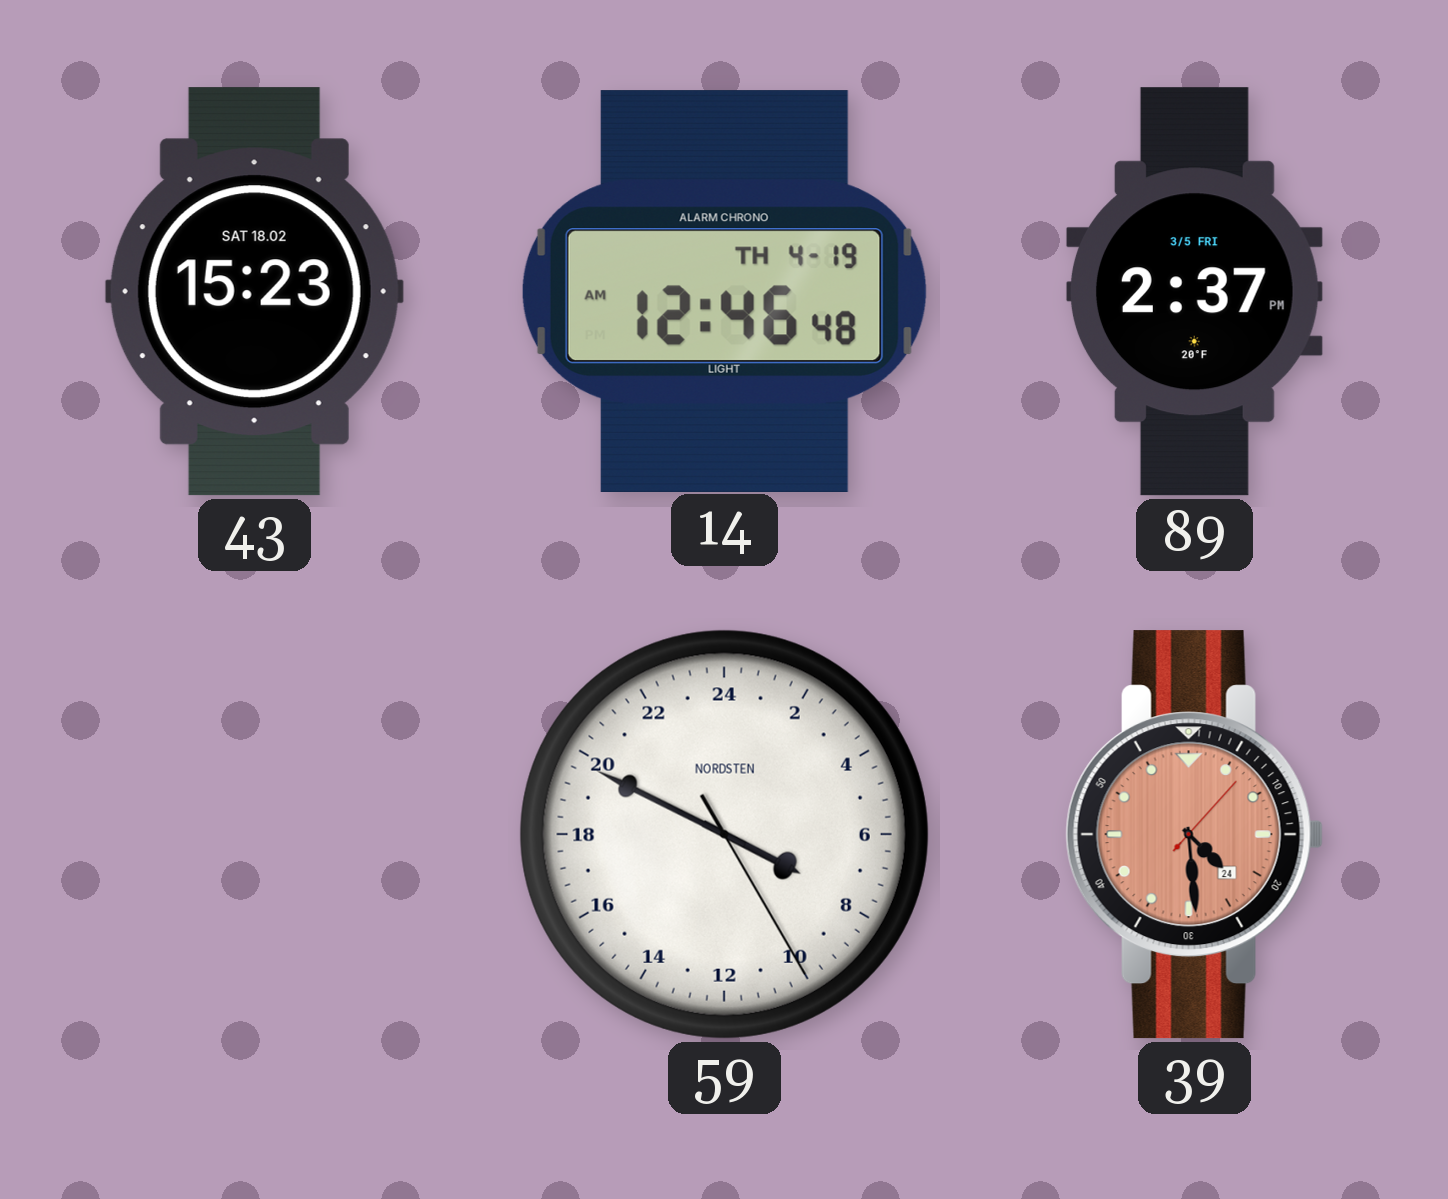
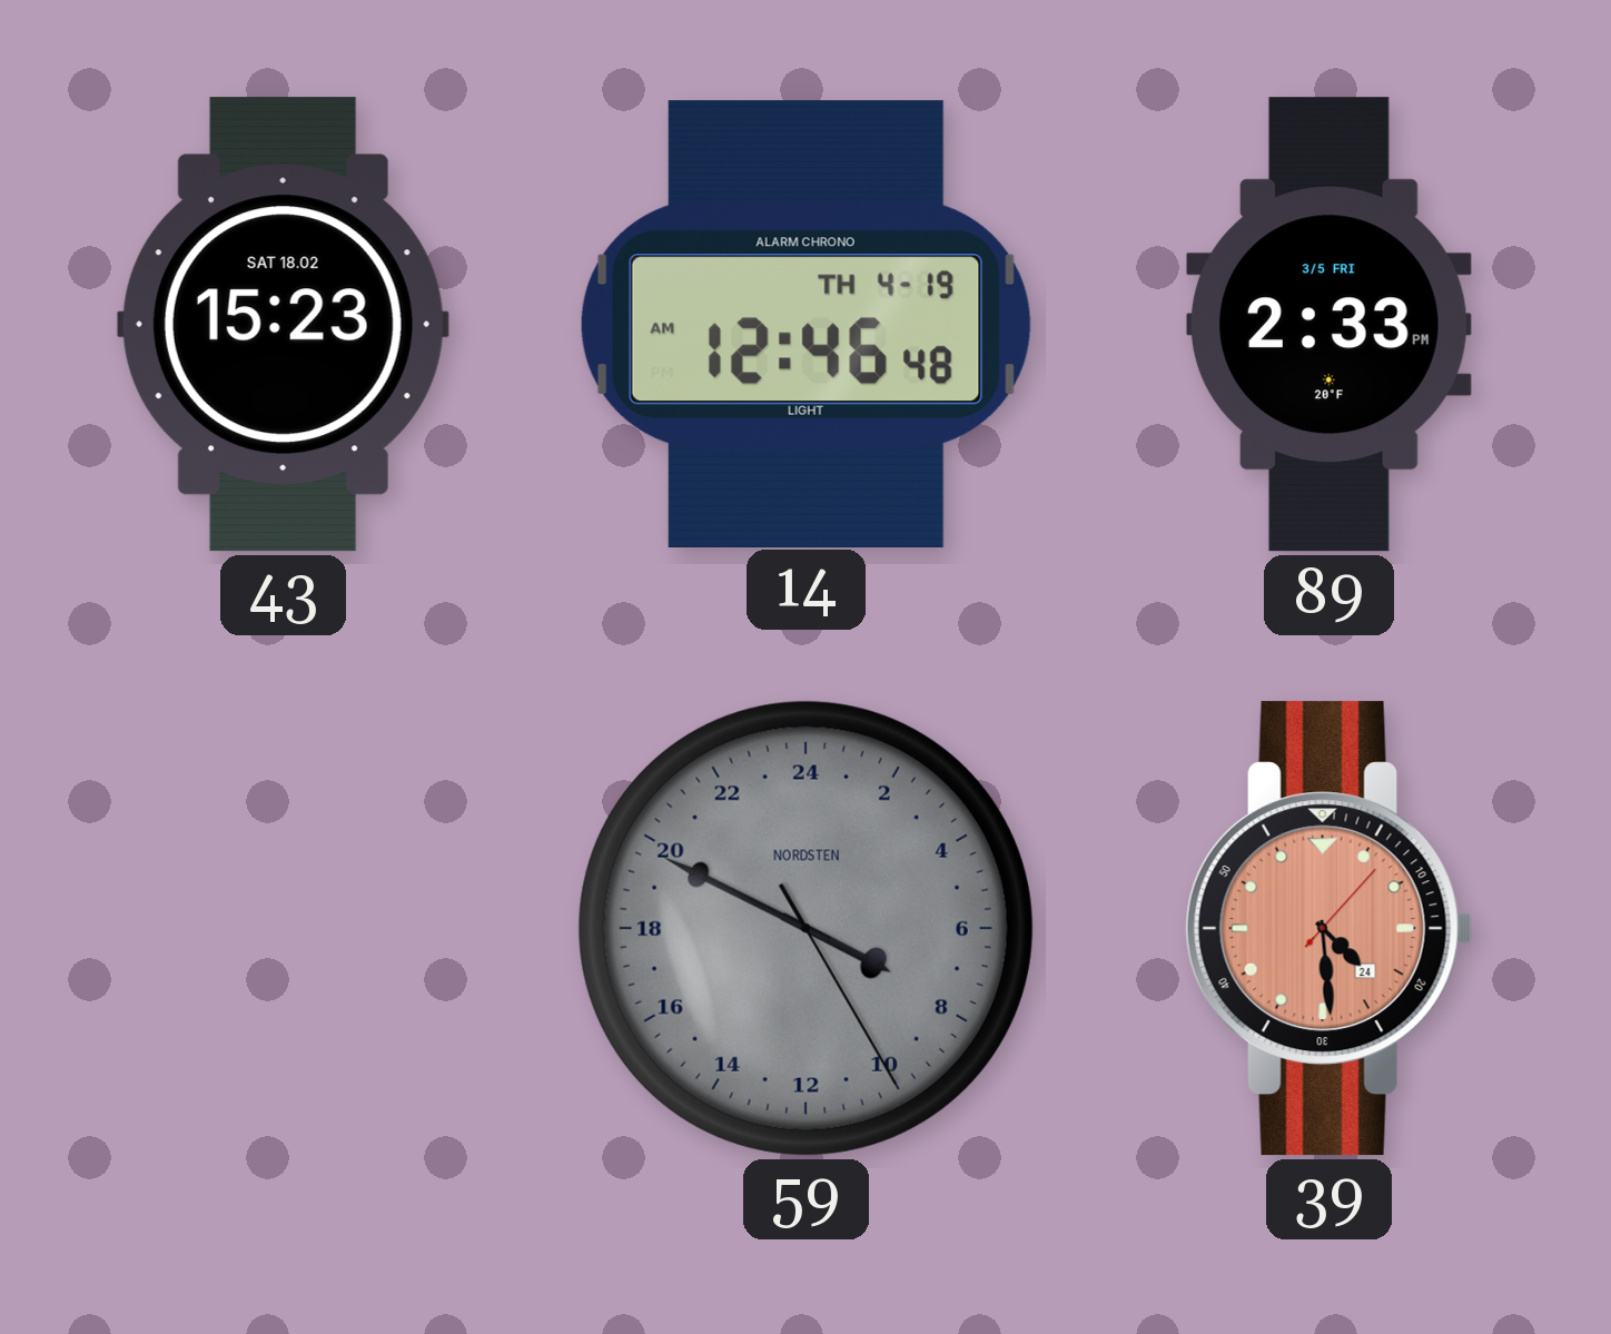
89: 2:37 -> 2:33 (1328, 325)
59 dial: white -> grey (805, 928)
